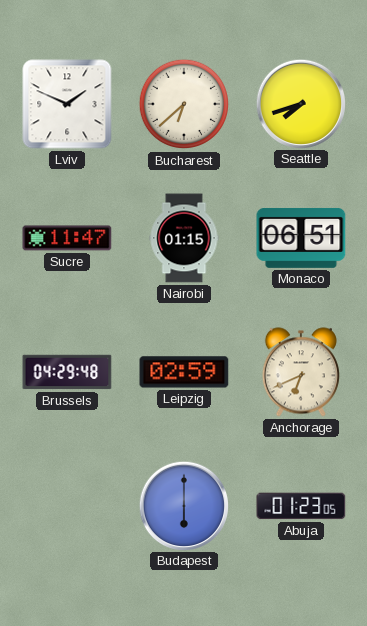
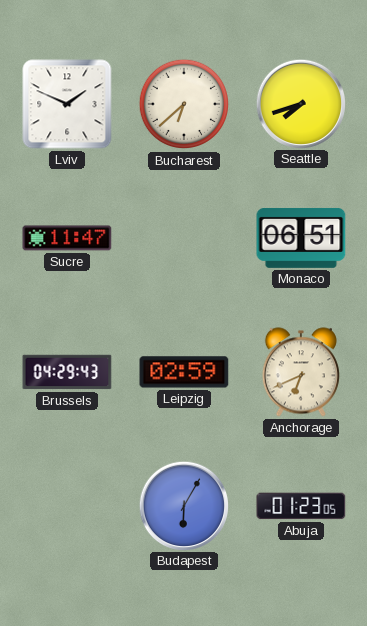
Nairobi: 01:15 -> none (184, 238)
Brussels: 04:29:48 -> 04:29:43 (67, 372)
Budapest: 6:00 -> 6:05 (183, 505)
